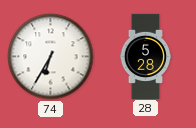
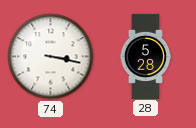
74: 6:35 -> 3:17 (51, 57)
